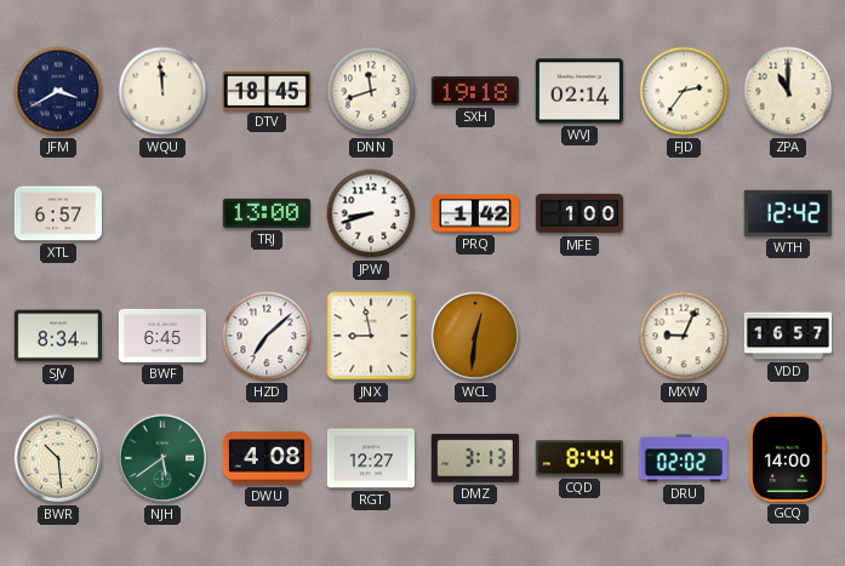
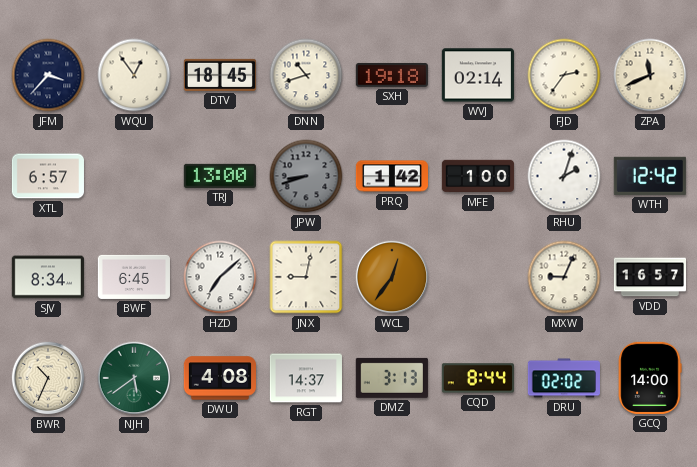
JFM: 3:40 -> 3:37 (48, 75)
WQU: 11:59 -> 12:54 (134, 75)
DNN: 11:42 -> 10:42 (306, 75)
ZPA: 11:00 -> 11:41 (650, 75)
JPW dial: white -> grey (306, 176)
RHU: none -> 2:03 (564, 176)
JNX: 8:58 -> 9:02 (306, 277)
WCL: 12:31 -> 12:36 (392, 277)
BWR: 10:29 -> 10:34 (48, 378)
RGT: 12:27 -> 14:37 (306, 378)
